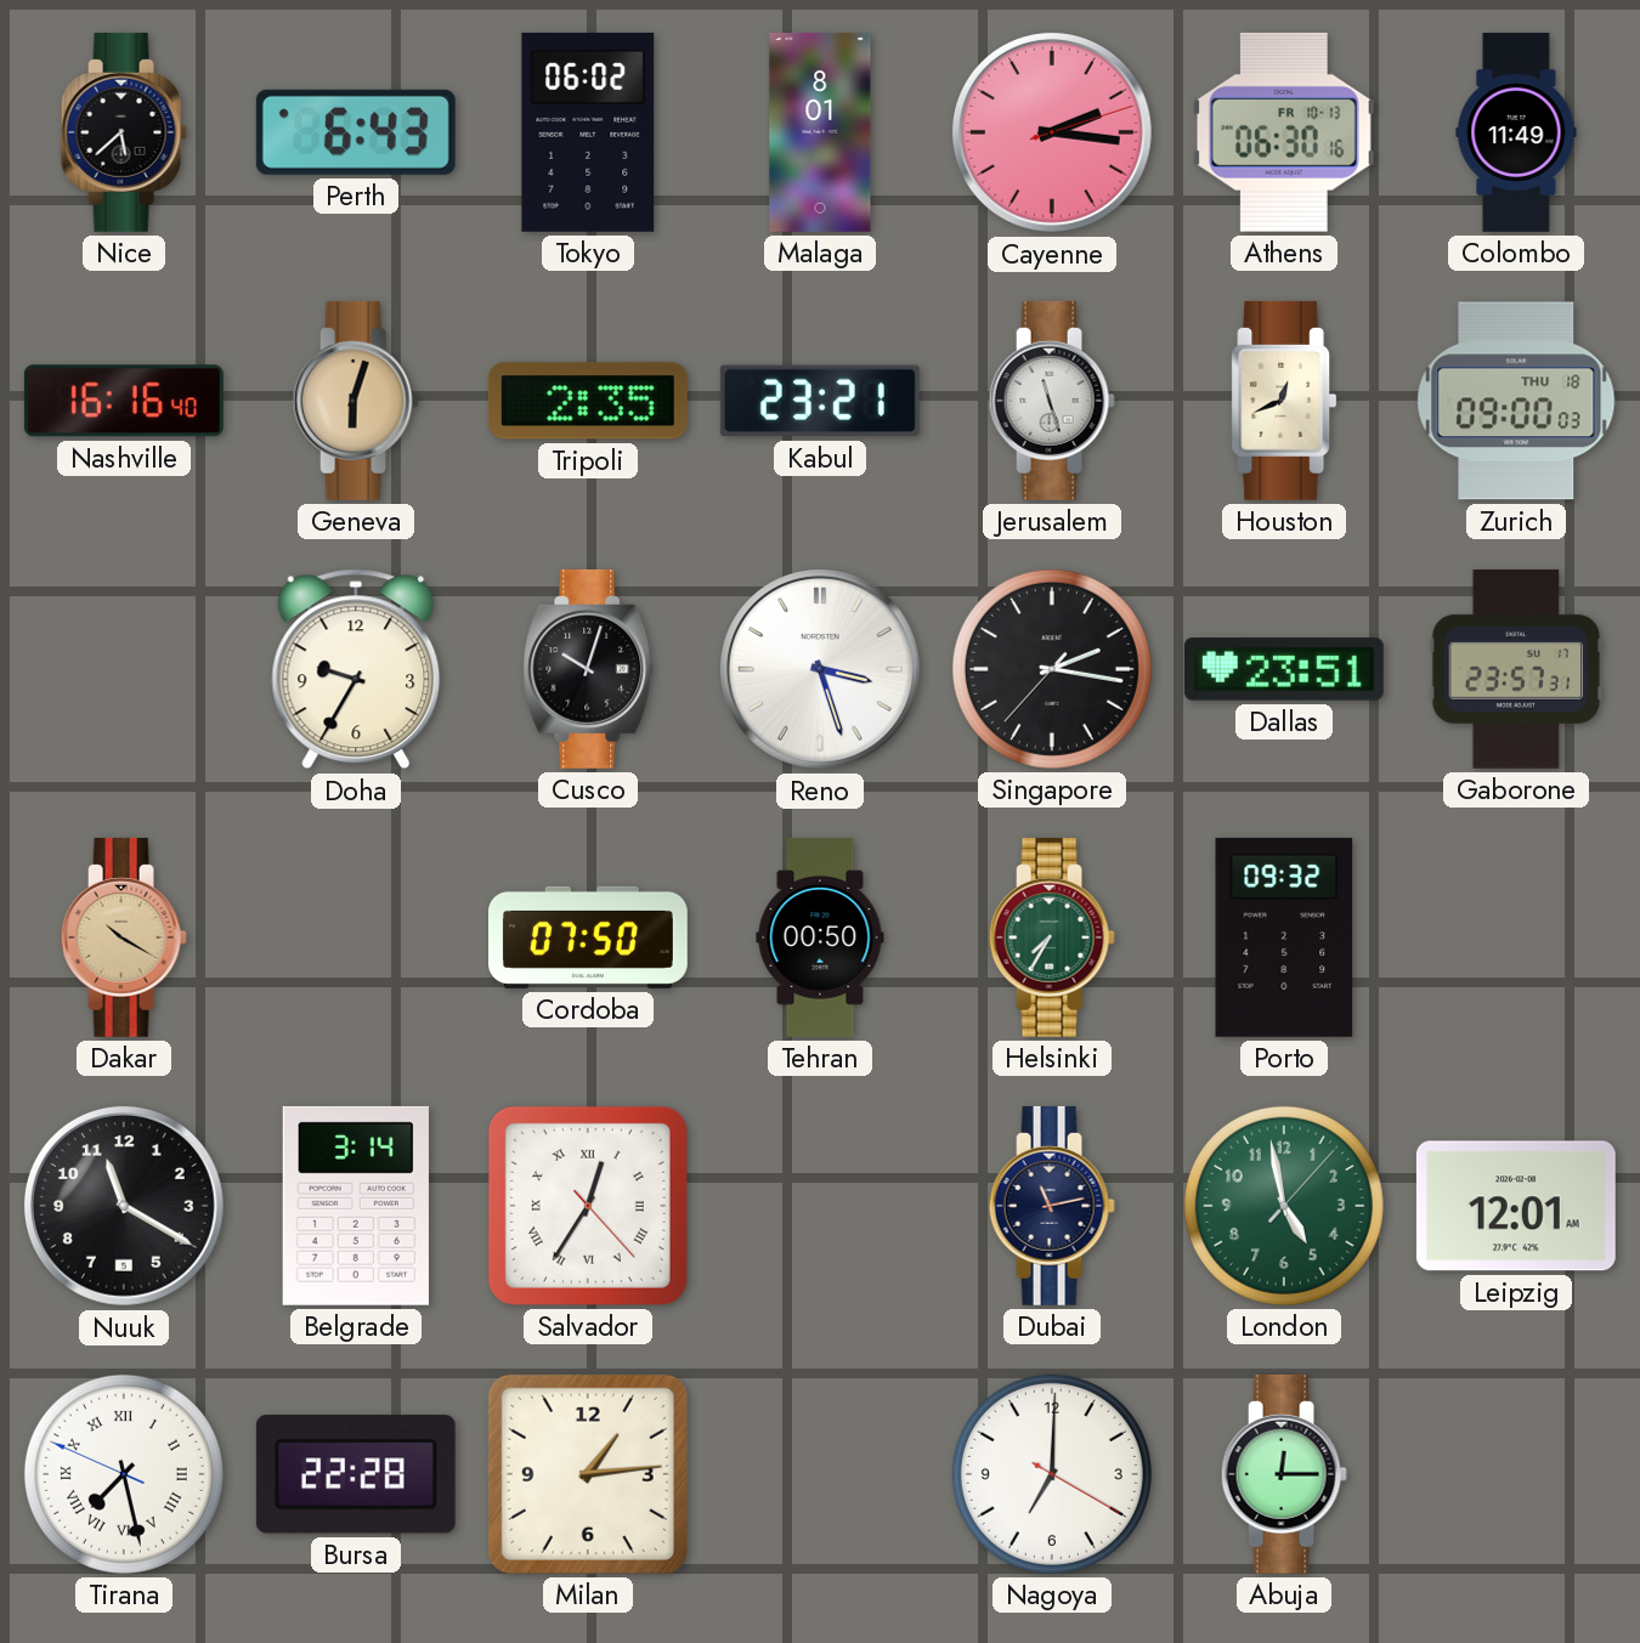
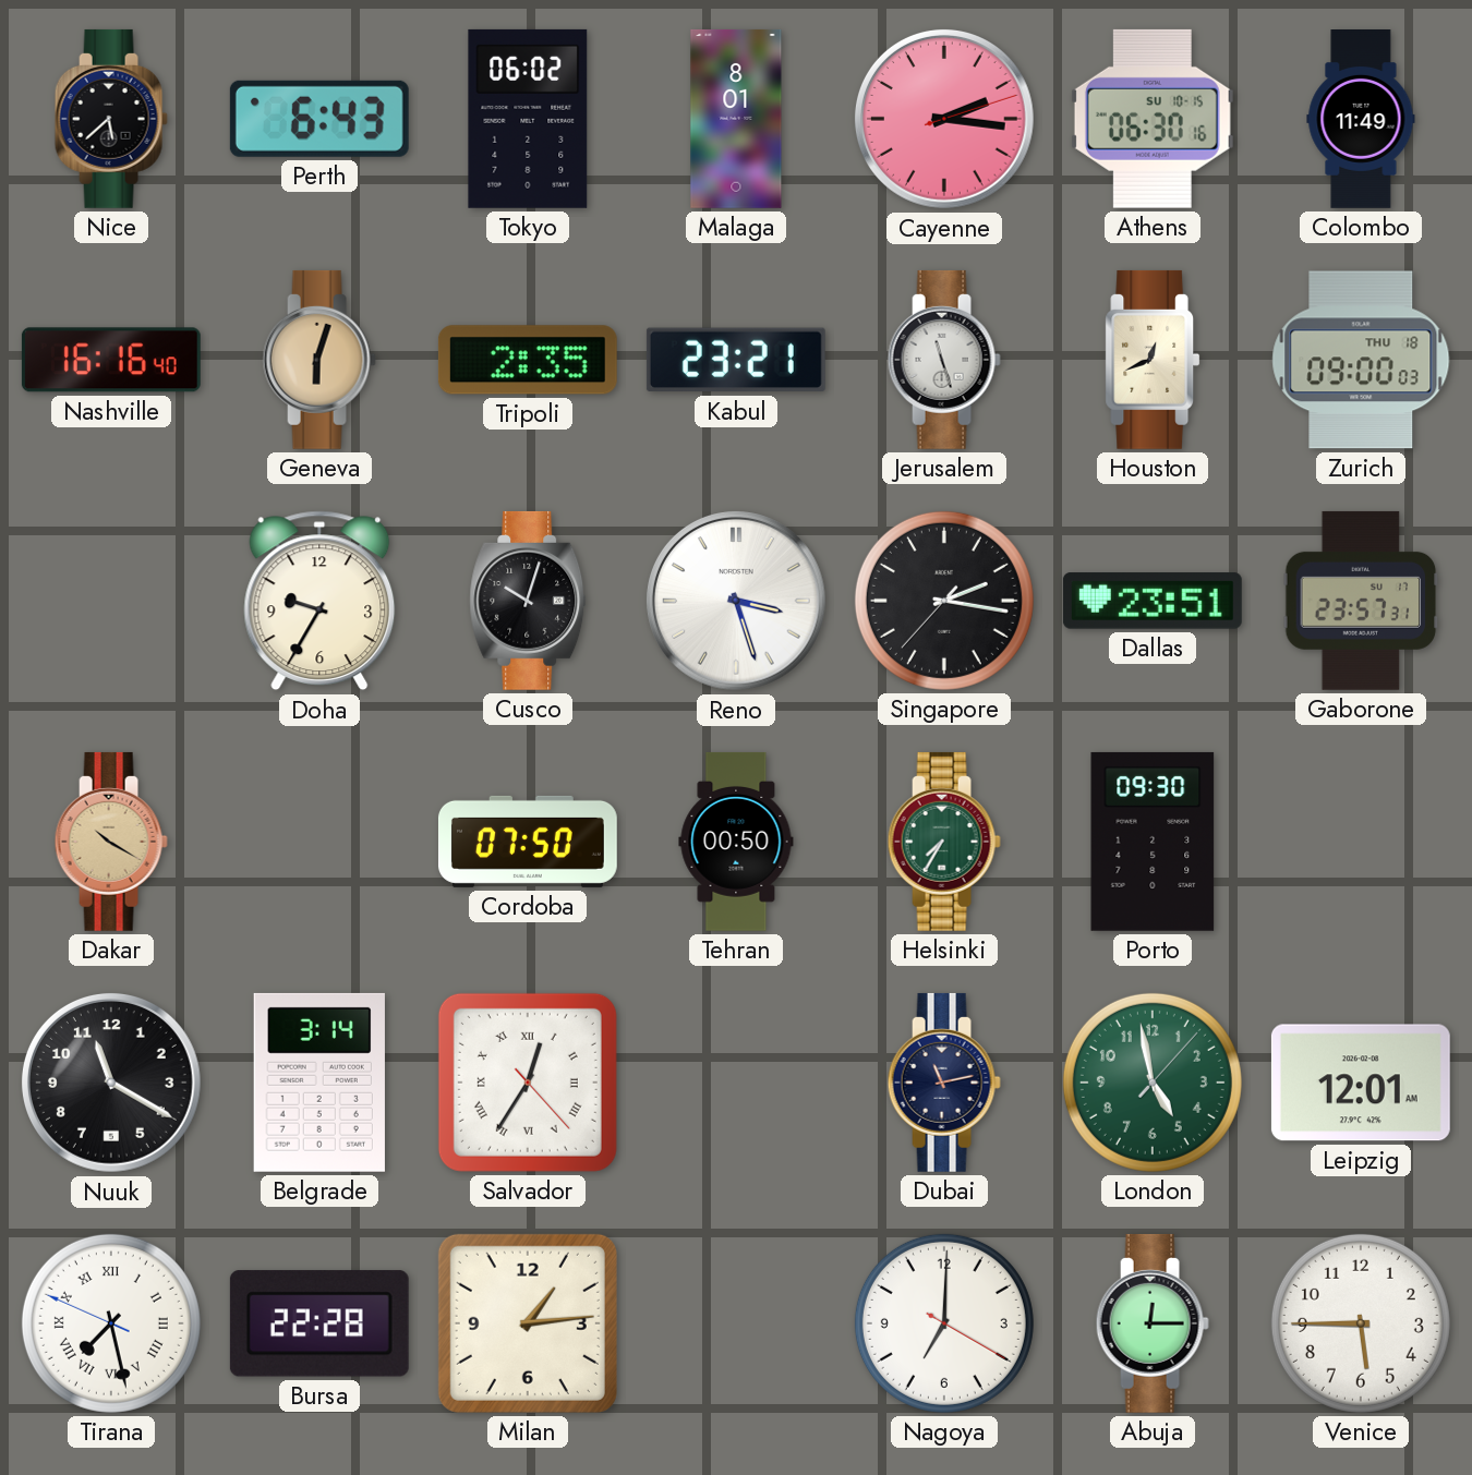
Athens date: FR 10-13 -> SU 10-15 (1153, 119)
Porto: 09:32 -> 09:30 (1153, 842)
Venice: none -> 5:45 (1361, 1323)
